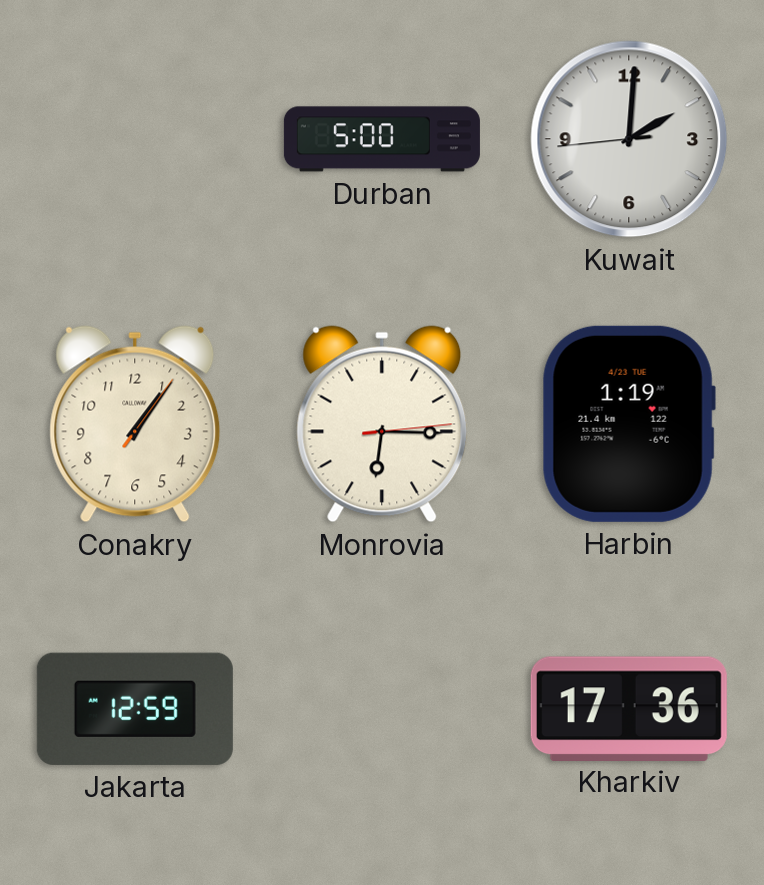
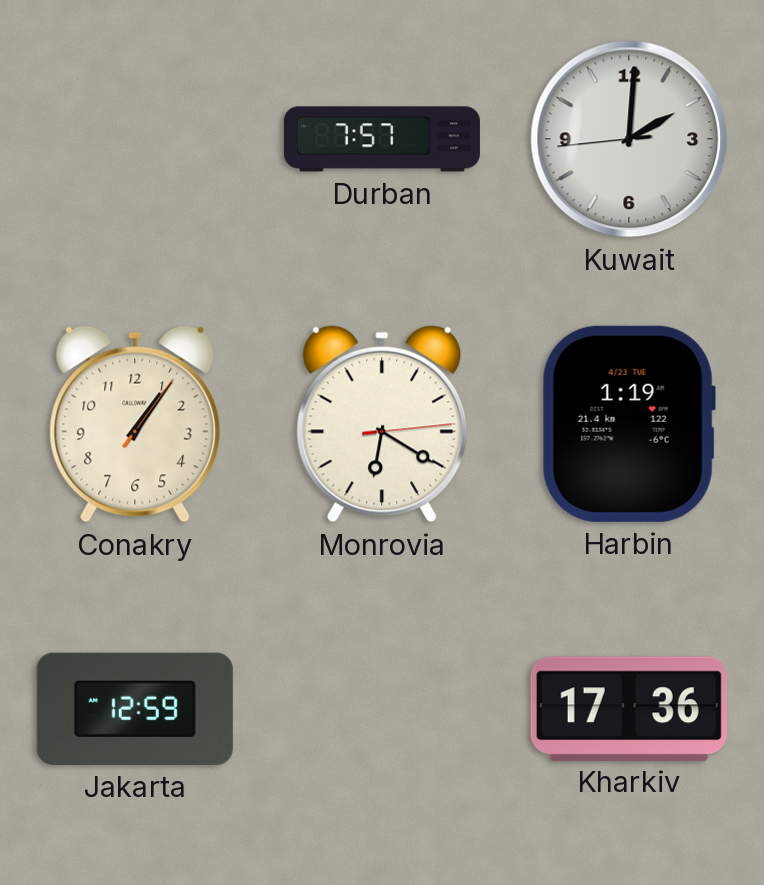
Durban: 5:00 -> 7:57 (382, 139)
Monrovia: 6:15 -> 6:20 (382, 424)
